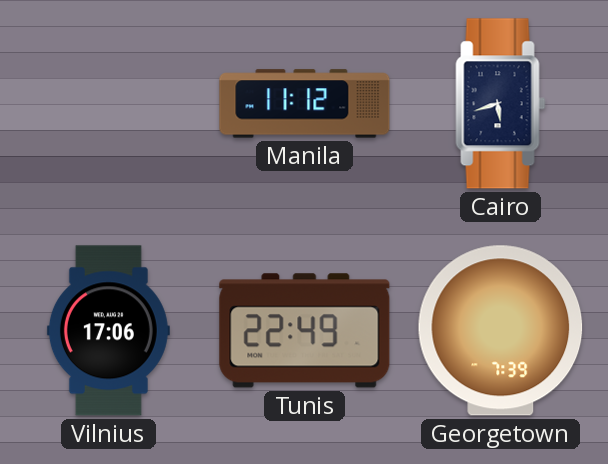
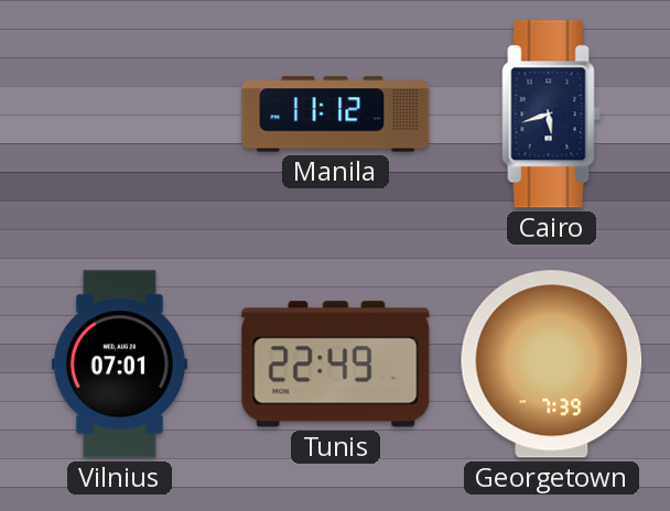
Vilnius: 17:06 -> 07:01 (119, 365)
